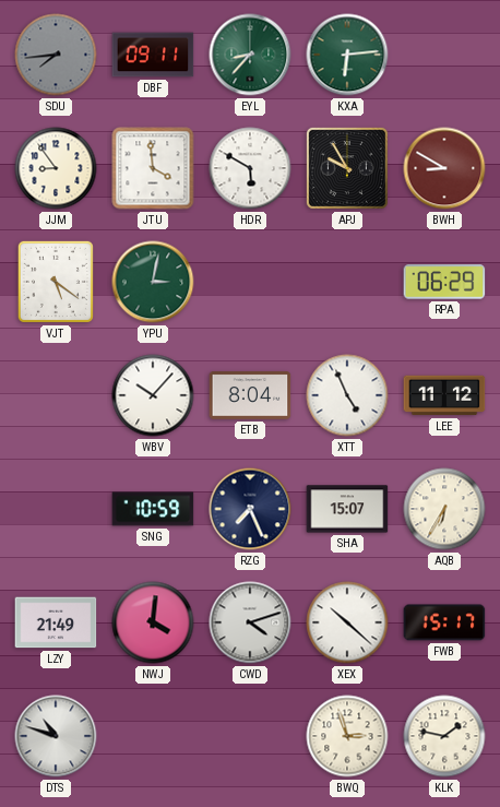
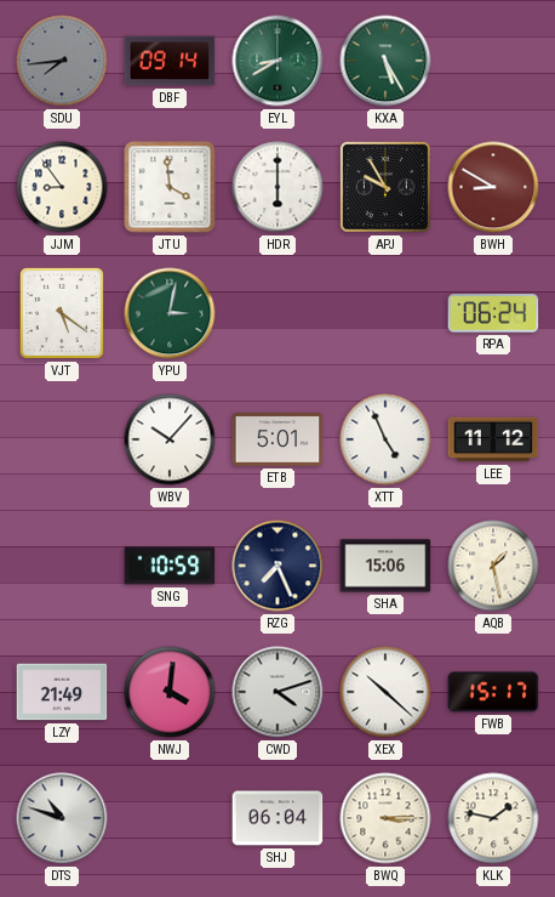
DBF: 09:11 -> 09:14 (170, 61)
EYL: 8:37 -> 8:40 (277, 61)
KXA: 6:14 -> 5:25 (385, 61)
HDR: 5:50 -> 6:00 (277, 187)
RPA: 06:29 -> 06:24 (493, 313)
ETB: 8:04 -> 5:01 (277, 439)
SHA: 15:07 -> 15:06 (385, 566)
AQB: 6:35 -> 1:28 (493, 566)
SHJ: none -> 06:04 (277, 818)
BWQ: 2:57 -> 3:15 (385, 818)
